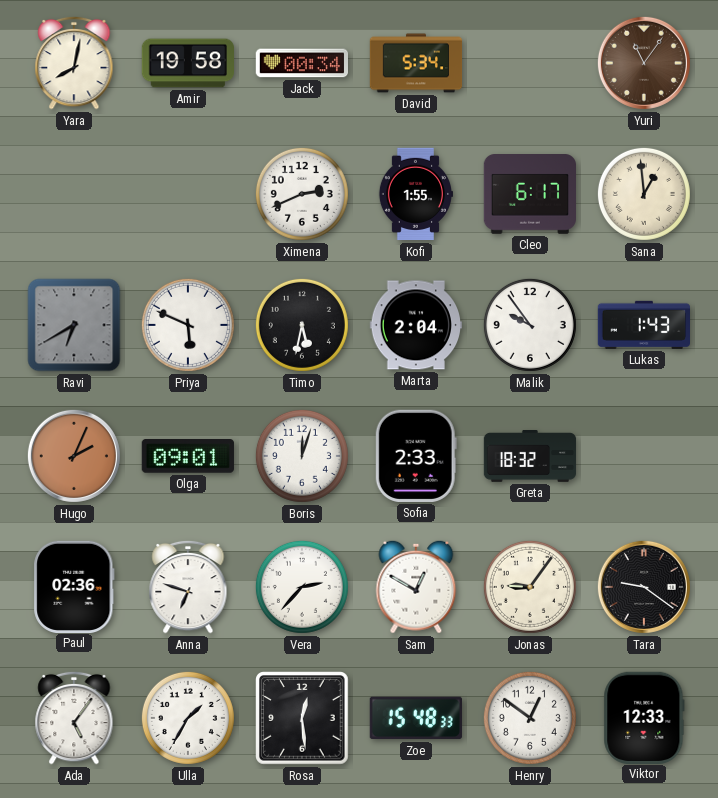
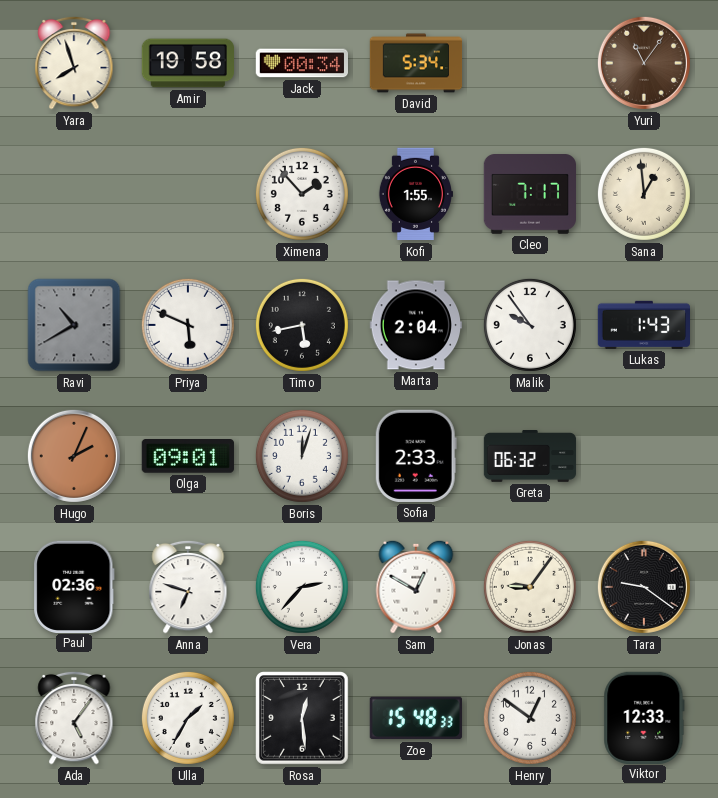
Yara: 8:02 -> 7:57 (74, 63)
Ximena: 2:41 -> 1:53 (302, 194)
Cleo: 6:17 -> 7:17 (529, 195)
Ravi: 6:40 -> 10:40 (74, 325)
Timo: 5:32 -> 5:43 (302, 325)
Greta: 18:32 -> 06:32 (530, 457)
